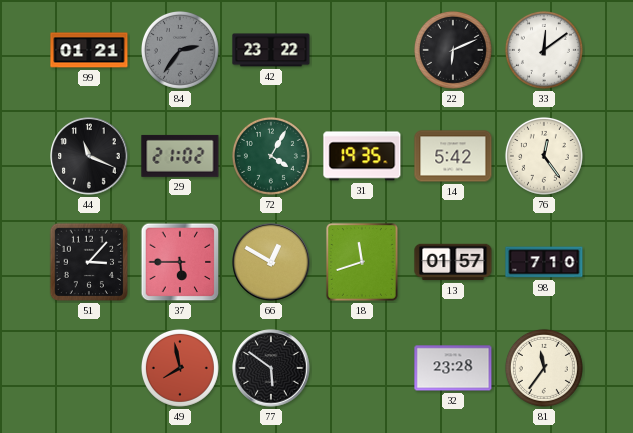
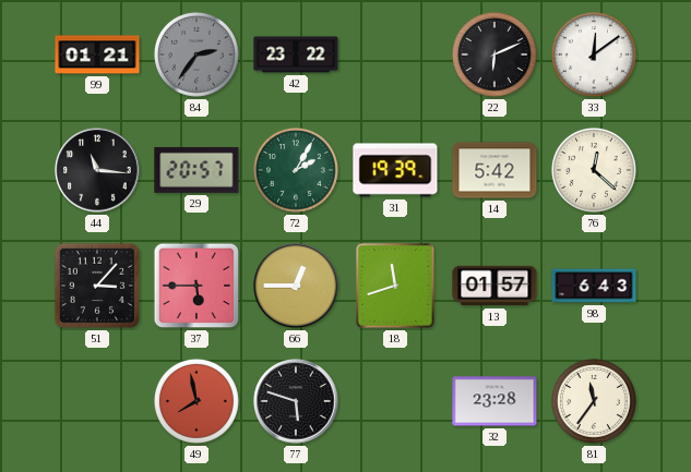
44: 11:19 -> 11:16 (97, 170)
29: 21:02 -> 20:57 (196, 170)
72: 4:05 -> 2:05 (296, 170)
31: 19:35 -> 19:39 (395, 170)
76: 12:24 -> 12:22 (594, 170)
66: 12:50 -> 12:45 (296, 286)
98: 7:10 -> 6:43 (594, 286)
77: 5:51 -> 5:48 (296, 401)
